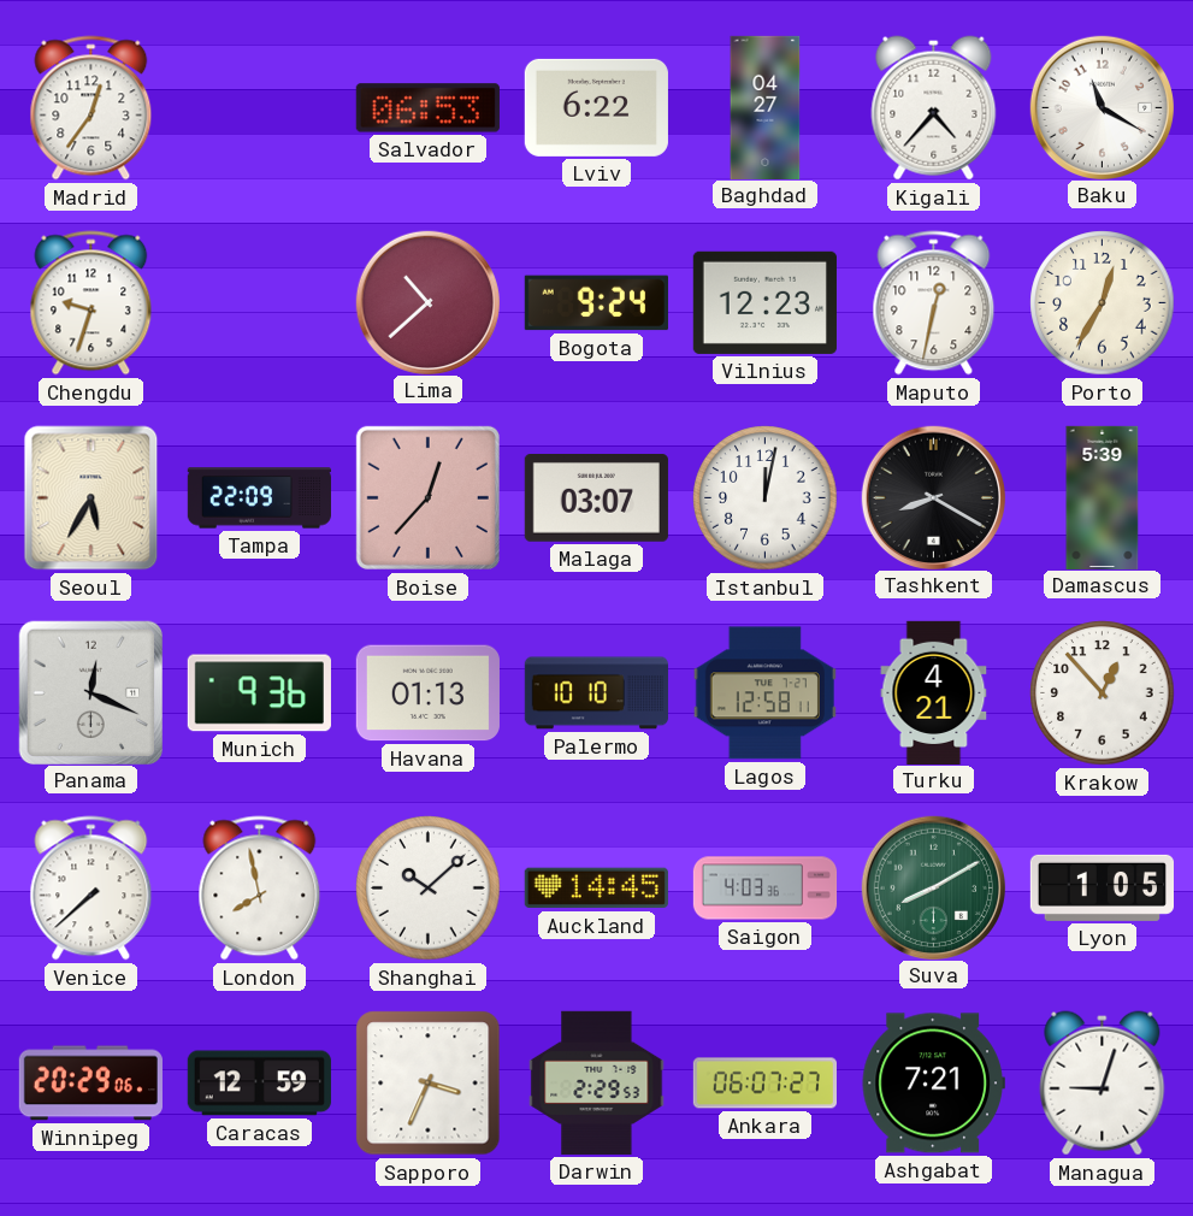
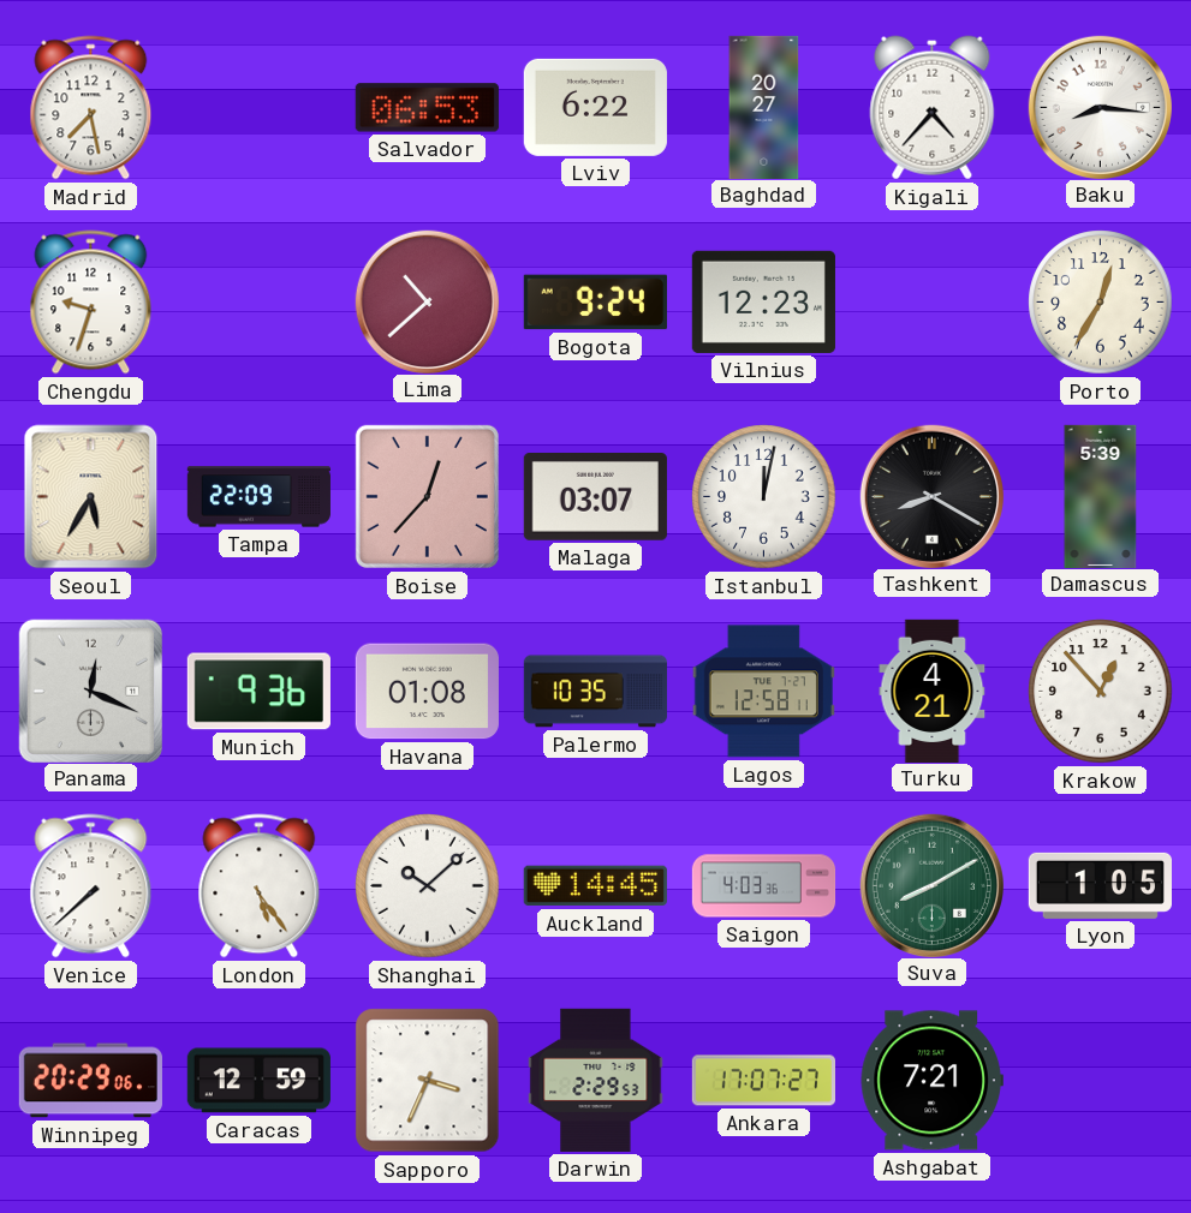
Madrid: 12:36 -> 7:28 (91, 108)
Baghdad: 04:27 -> 20:27 (764, 107)
Baku: 11:20 -> 8:16 (1100, 107)
Maputo: 12:32 -> none (934, 303)
Havana: 01:13 -> 01:08 (427, 692)
Palermo: 10:10 -> 10:35 (595, 692)
London: 7:58 -> 5:24 (260, 886)
Ankara: 06:07 -> 17:07 (763, 1081)
Managua: 9:03 -> none (1103, 1084)
